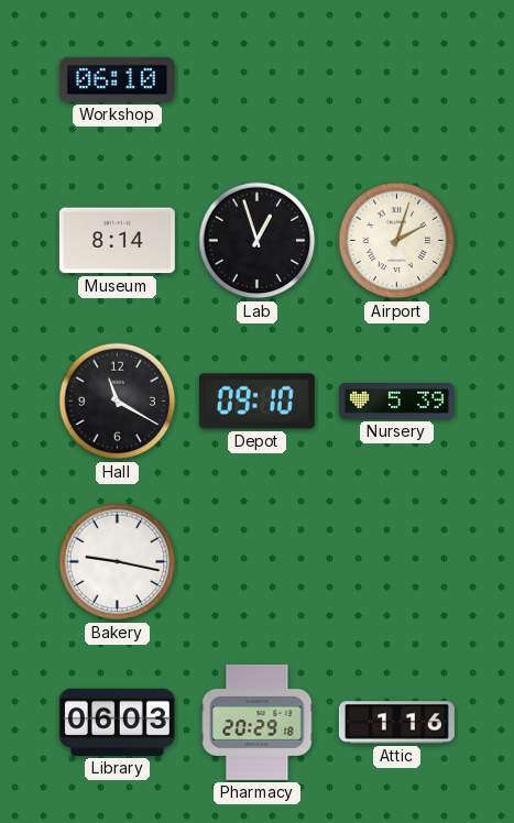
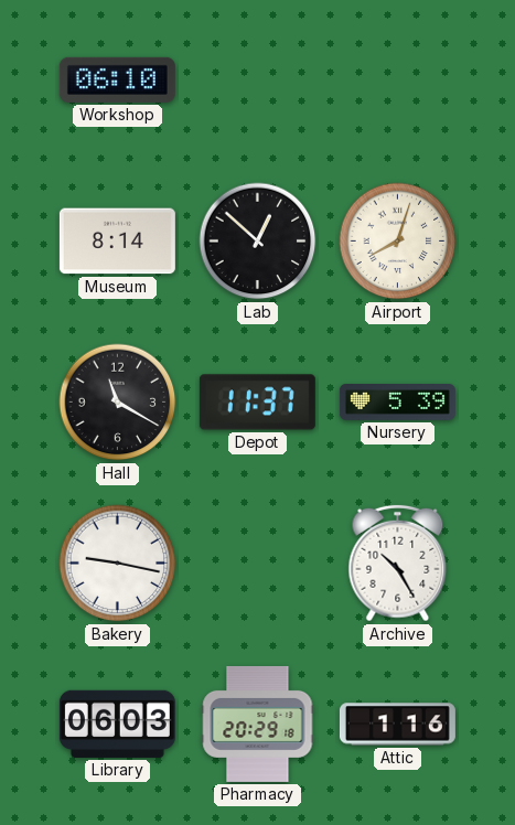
Lab: 12:57 -> 12:52 (258, 242)
Airport: 2:03 -> 8:03 (398, 242)
Depot: 09:10 -> 11:37 (257, 403)
Archive: none -> 10:25 (398, 564)
